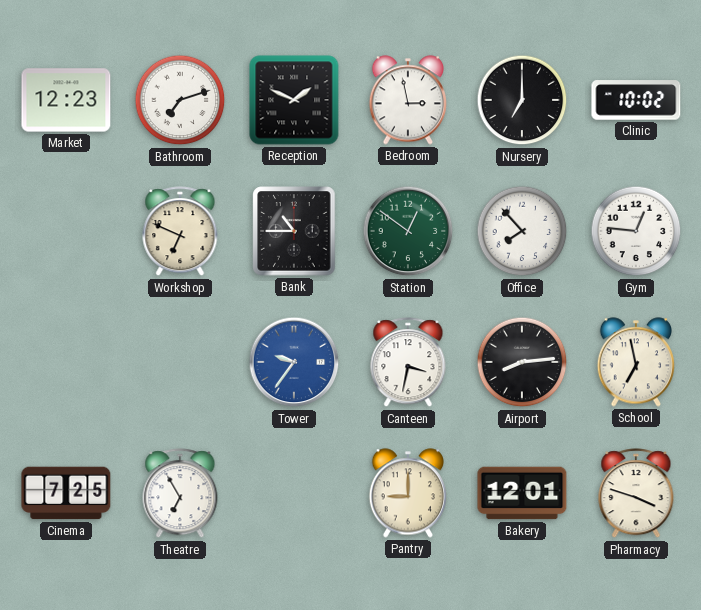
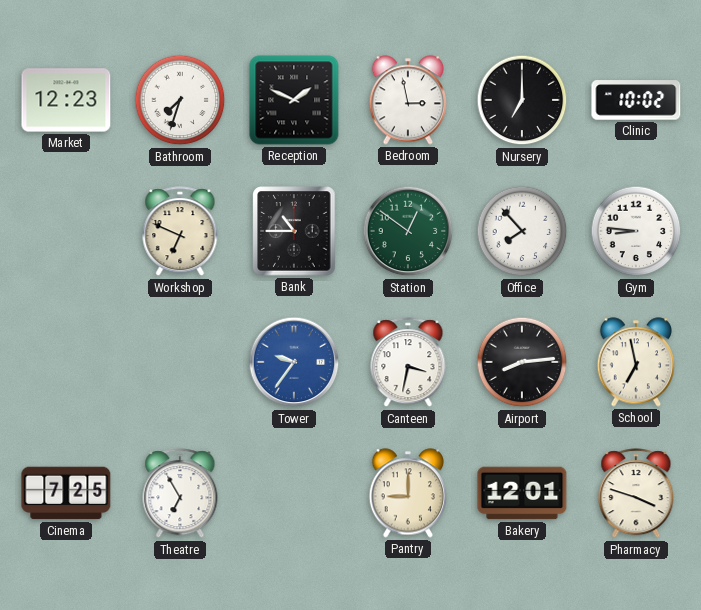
Bathroom: 7:12 -> 7:33 (180, 100)
Gym: 12:46 -> 8:46 (636, 231)
